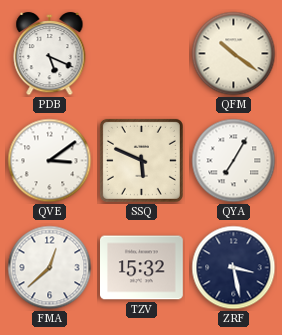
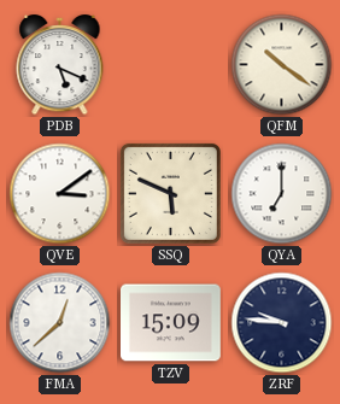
QYA: 7:05 -> 7:00 (282, 194)
TZV: 15:32 -> 15:09 (171, 323)
ZRF: 3:28 -> 9:46 (282, 323)
